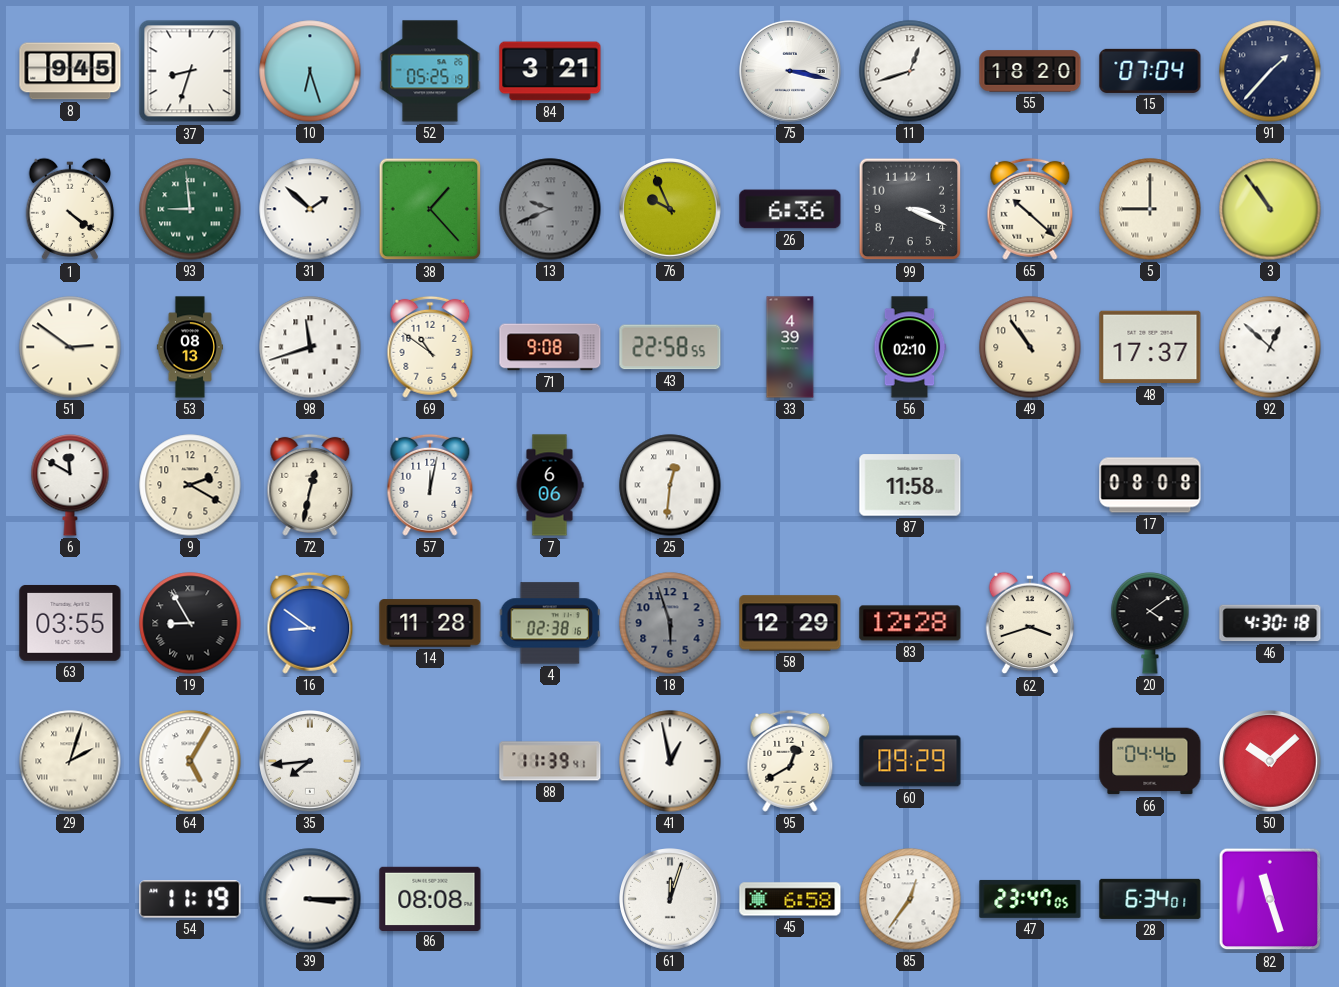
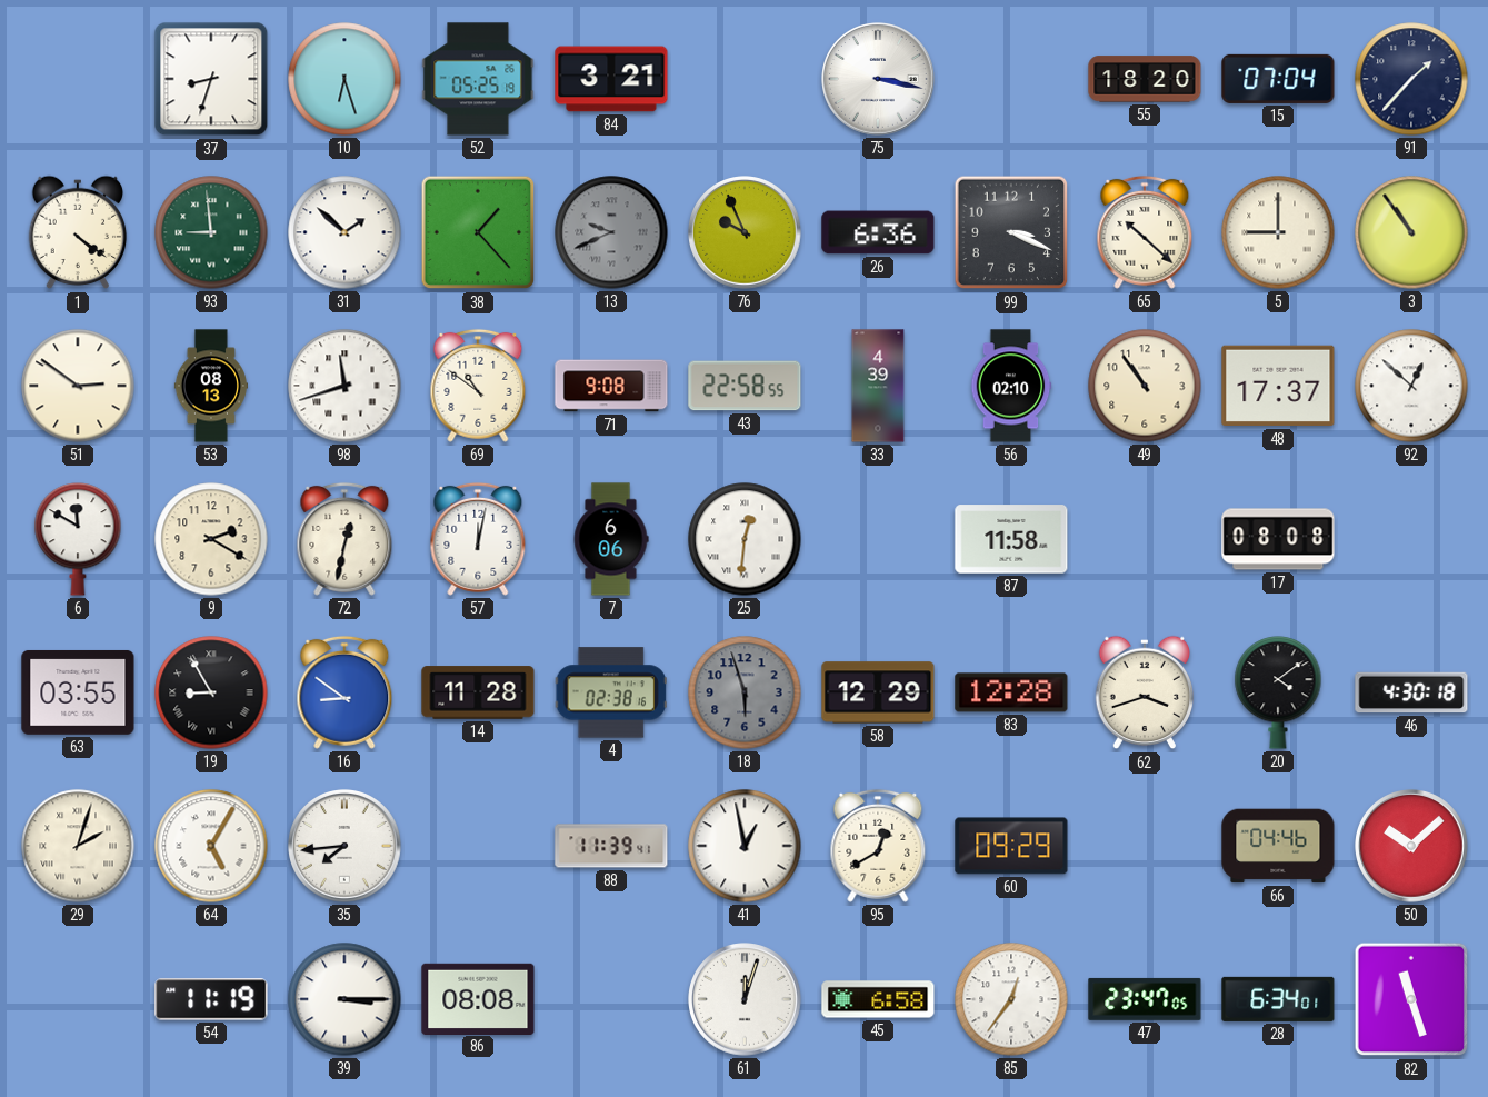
8: 9:45 -> none (70, 71)
11: 12:42 -> none (910, 71)
